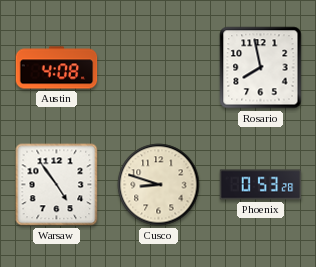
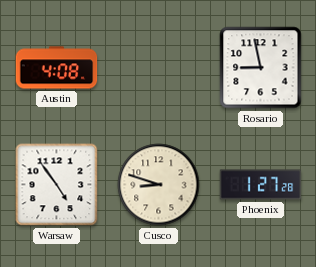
Rosario: 7:58 -> 8:58 (261, 68)
Phoenix: 0:53 -> 1:27 (261, 185)
